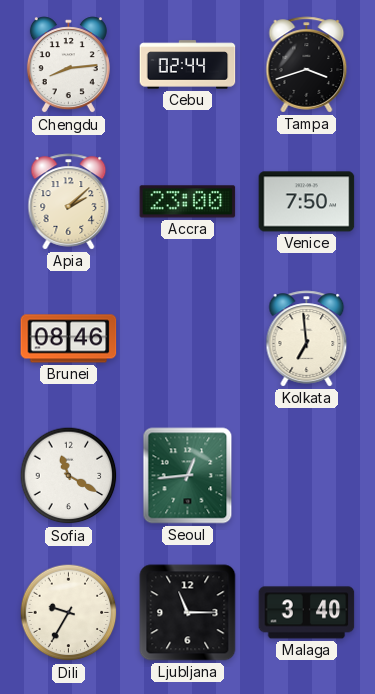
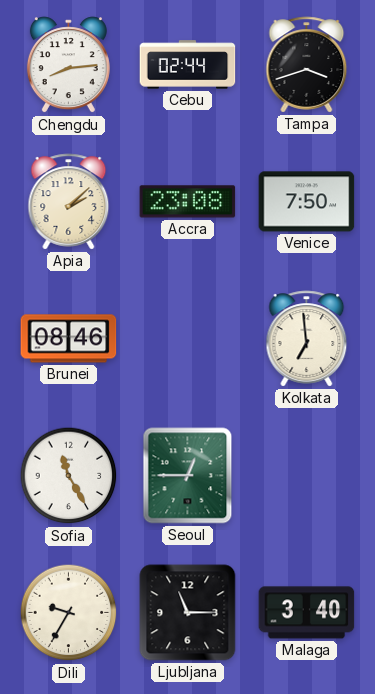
Accra: 23:00 -> 23:08 (188, 202)
Sofia: 11:20 -> 11:25 (69, 476)
Seoul: 12:44 -> 12:45 (188, 476)
